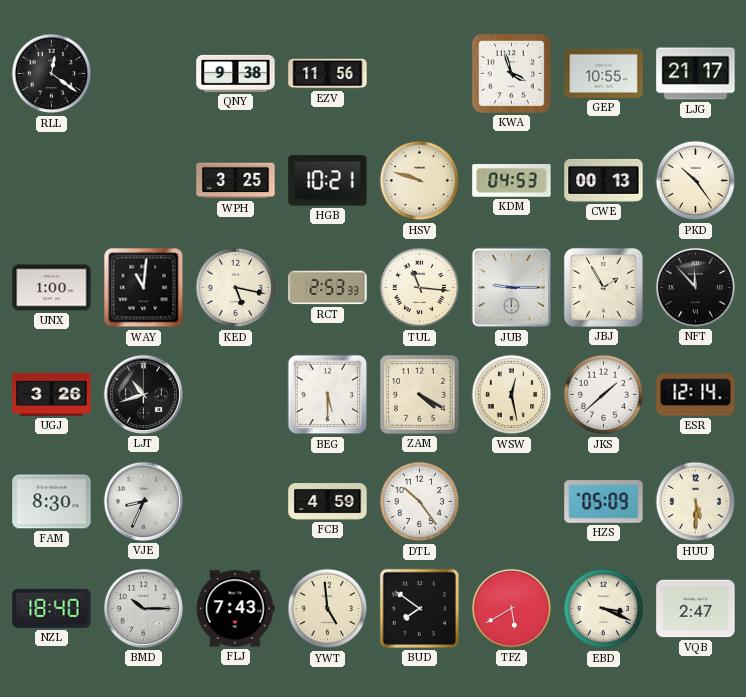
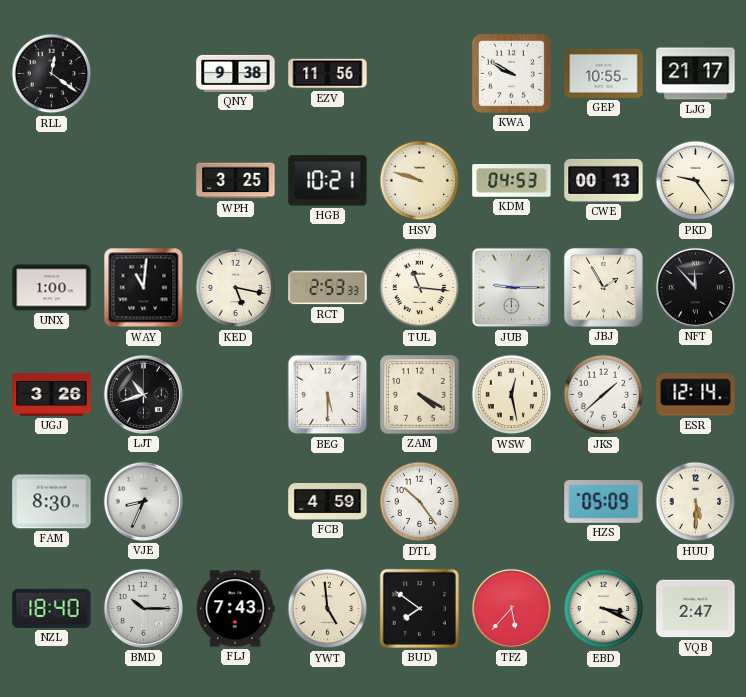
KWA: 3:57 -> 9:50 (511, 73)
PKD: 10:24 -> 9:24 (696, 181)
TFZ: 5:40 -> 5:37 (511, 608)
